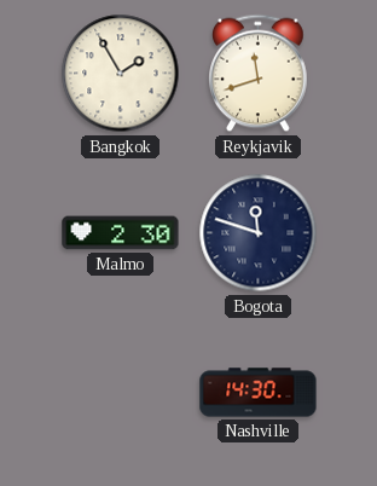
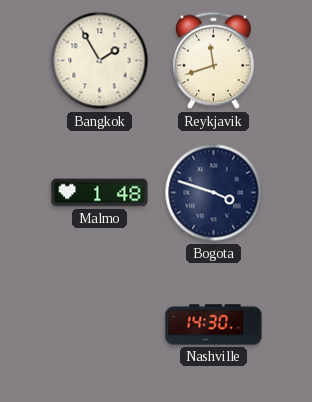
Malmo: 2:30 -> 1:48 (100, 193)
Bogota: 11:48 -> 3:48 (214, 193)
